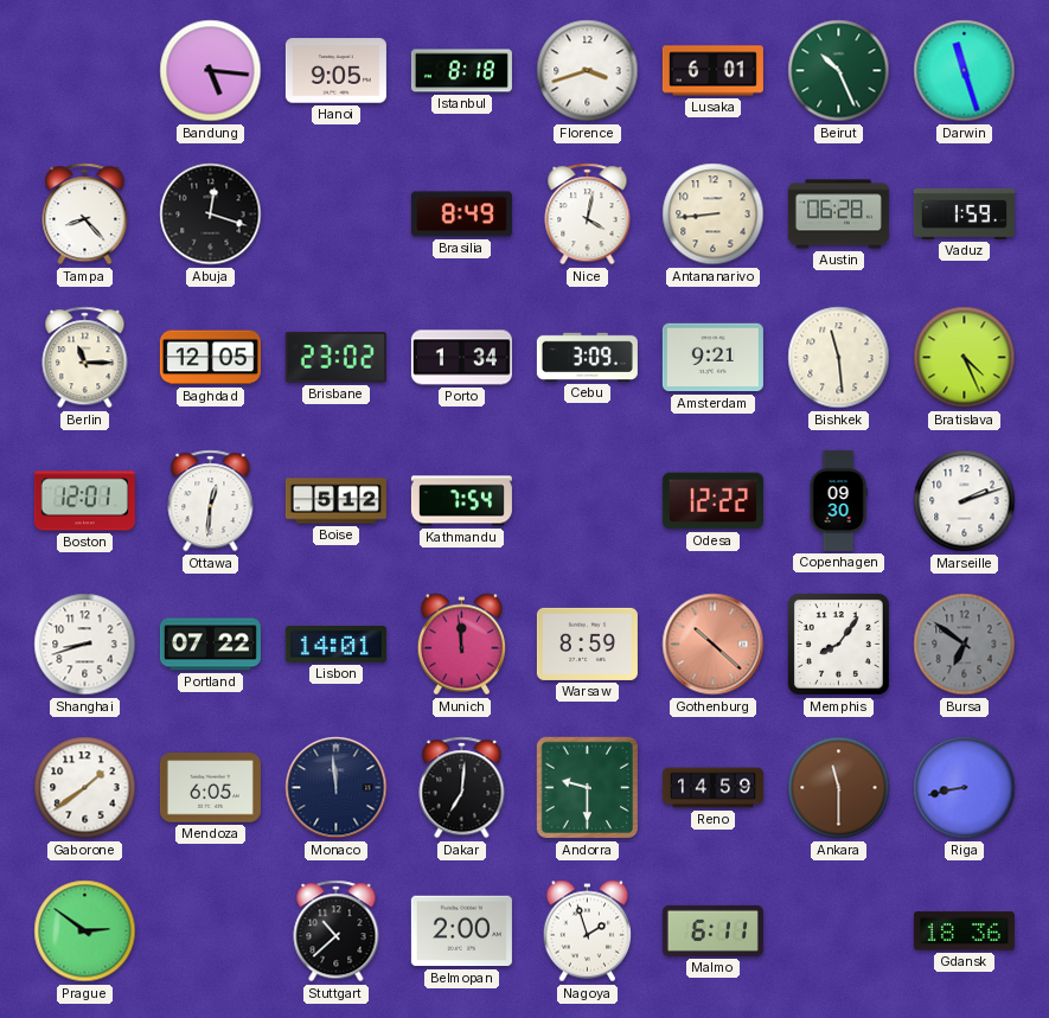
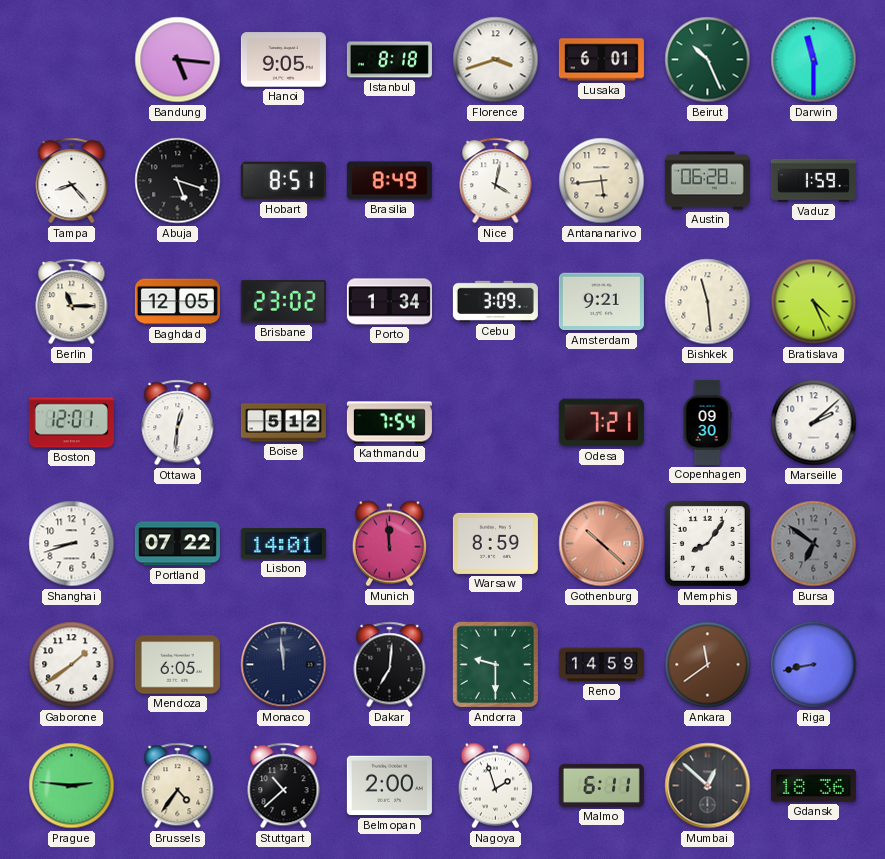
Darwin: 11:27 -> 11:30 (814, 60)
Abuja: 12:18 -> 5:18 (178, 181)
Hobart: none -> 8:51 (283, 181)
Antananarivo: 8:44 -> 5:44 (602, 181)
Odesa: 12:22 -> 7:21 (601, 423)
Marseille: 2:12 -> 2:08 (814, 423)
Ankara: 11:30 -> 11:39 (708, 665)
Prague: 2:51 -> 2:46 (72, 786)
Brussels: none -> 4:36 (178, 786)
Mumbai: none -> 12:52 (708, 786)
